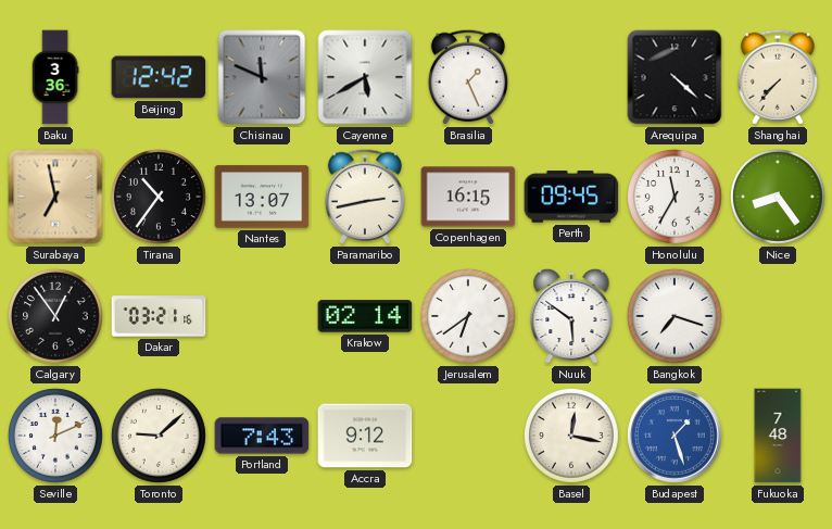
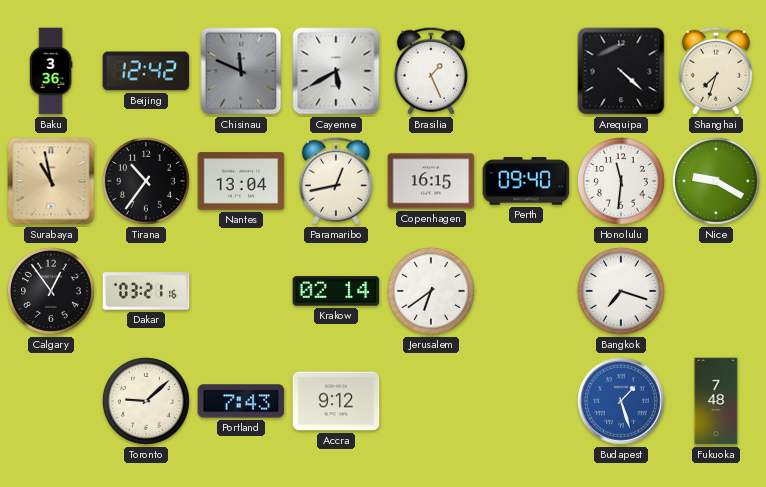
Shanghai: 7:37 -> 7:33 (716, 71)
Surabaya: 6:58 -> 10:58 (51, 181)
Nantes: 13:07 -> 13:04 (241, 181)
Paramaribo: 2:43 -> 12:43 (336, 181)
Perth: 09:45 -> 09:40 (526, 181)
Honolulu: 11:35 -> 11:31 (622, 182)
Nice: 8:24 -> 9:20 (717, 182)
Nuuk: 5:51 -> none (571, 316)
Seville: 12:11 -> none (56, 437)
Basel: 12:17 -> none (572, 437)
